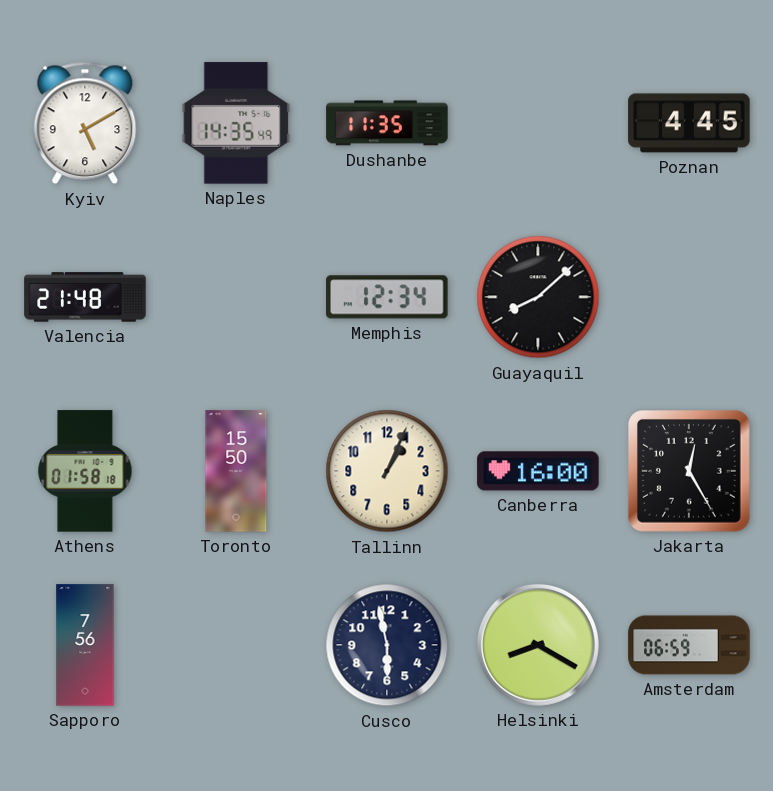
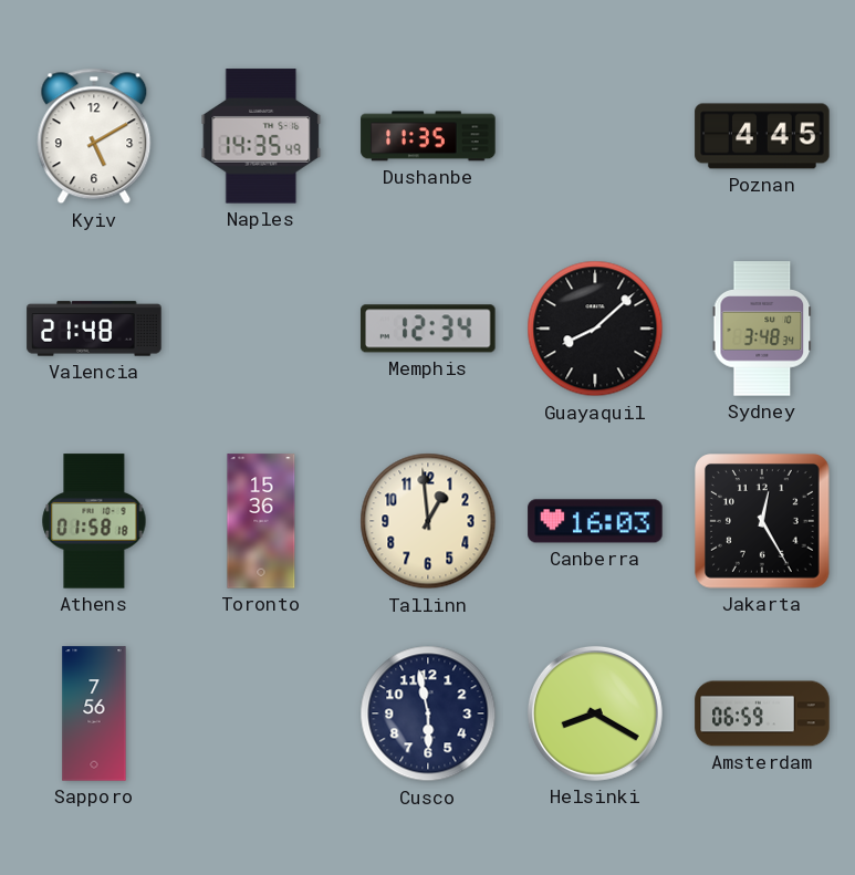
Sydney: none -> 3:48 (762, 329)
Toronto: 15:50 -> 15:36 (261, 521)
Tallinn: 1:04 -> 12:59 (428, 521)
Canberra: 16:00 -> 16:03 (595, 521)
